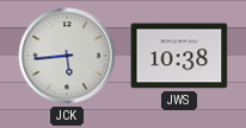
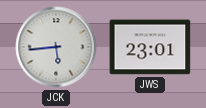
JWS: 10:38 -> 23:01 (150, 47)
